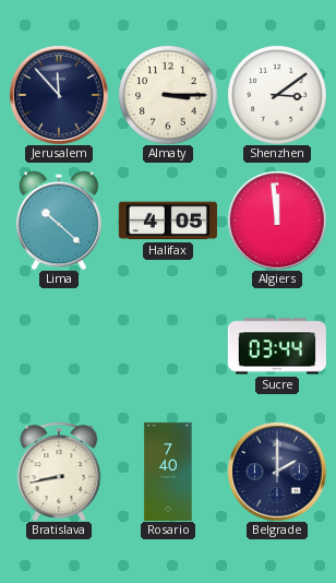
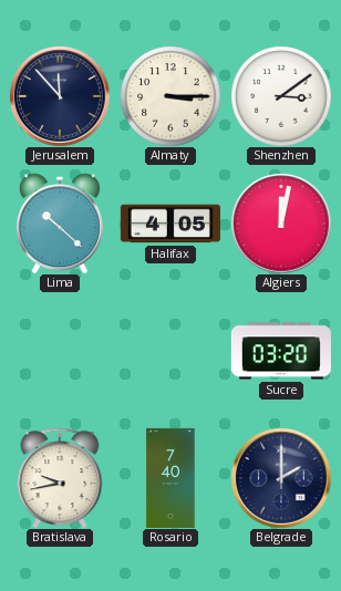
Algiers: 11:59 -> 12:02 (281, 224)
Sucre: 03:44 -> 03:20 (281, 351)
Bratislava: 8:43 -> 9:43 (60, 478)
